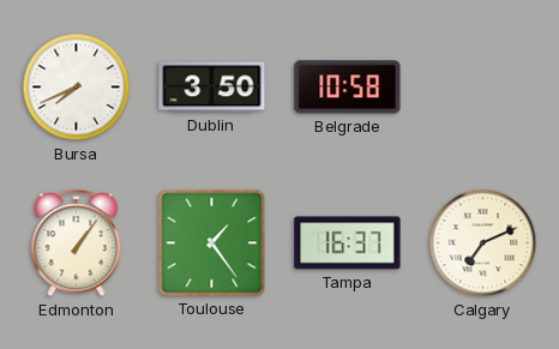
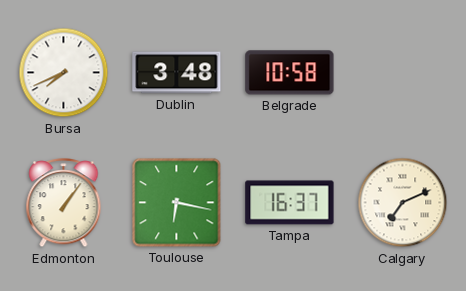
Dublin: 3:50 -> 3:48 (177, 73)
Toulouse: 1:24 -> 6:17 (177, 203)
